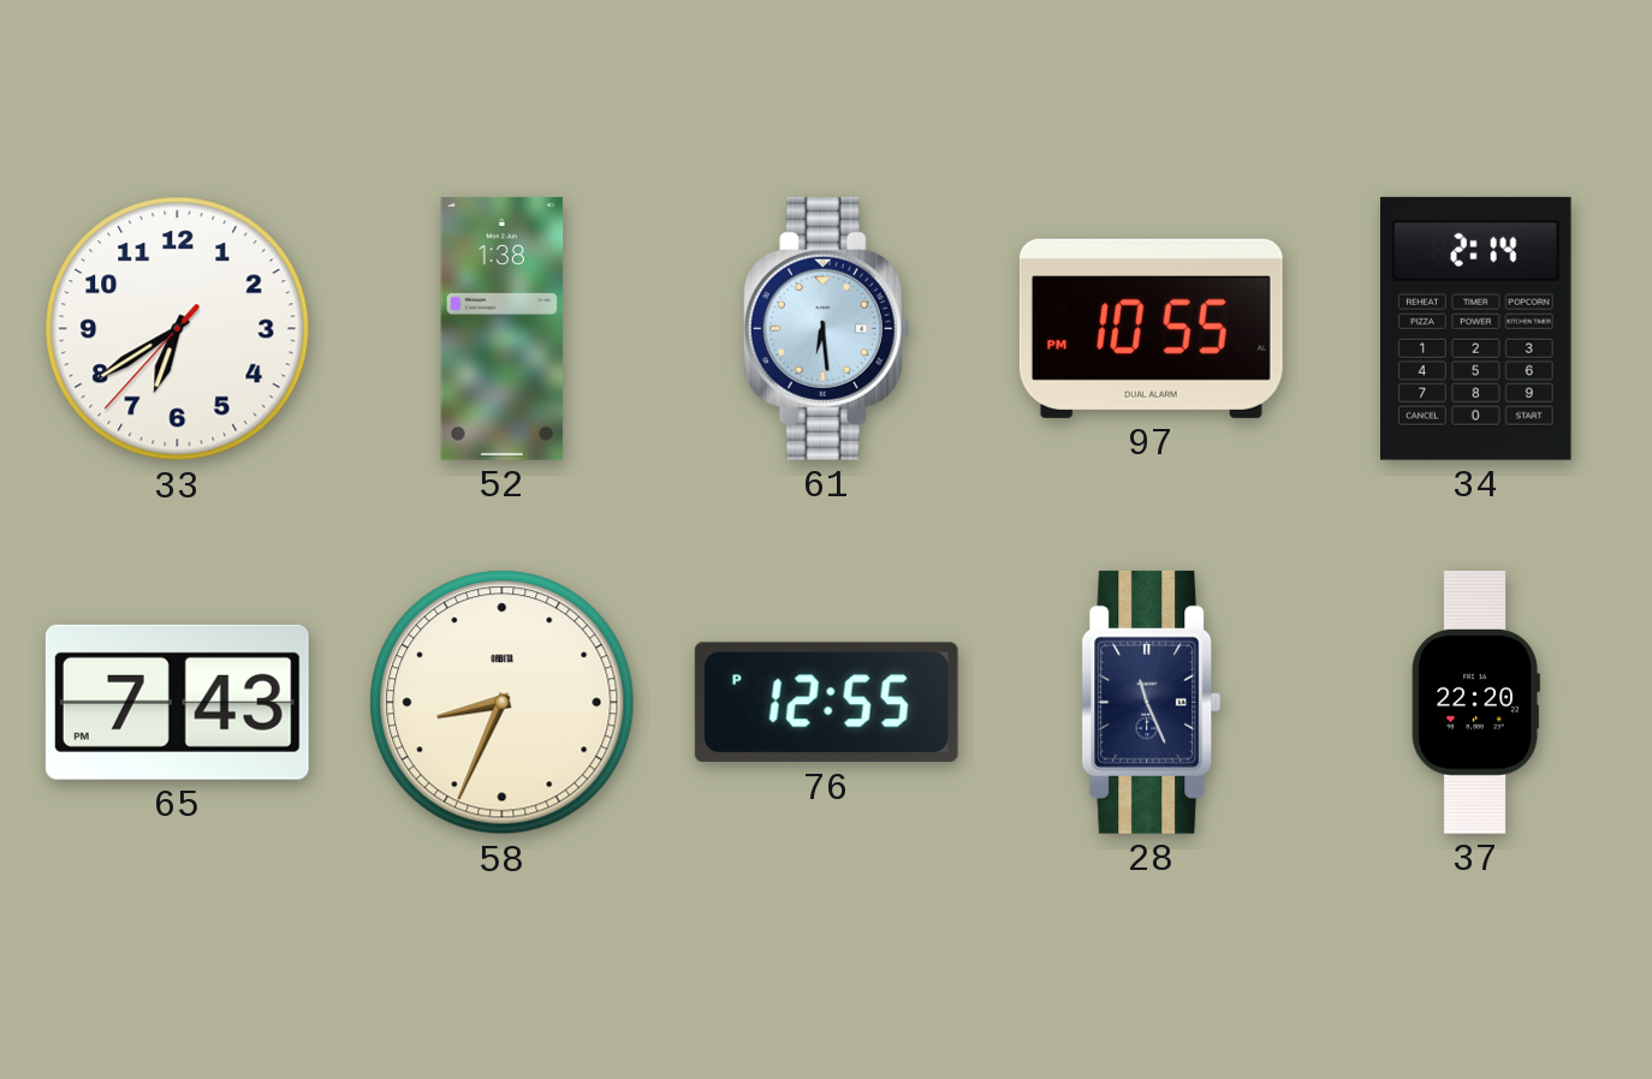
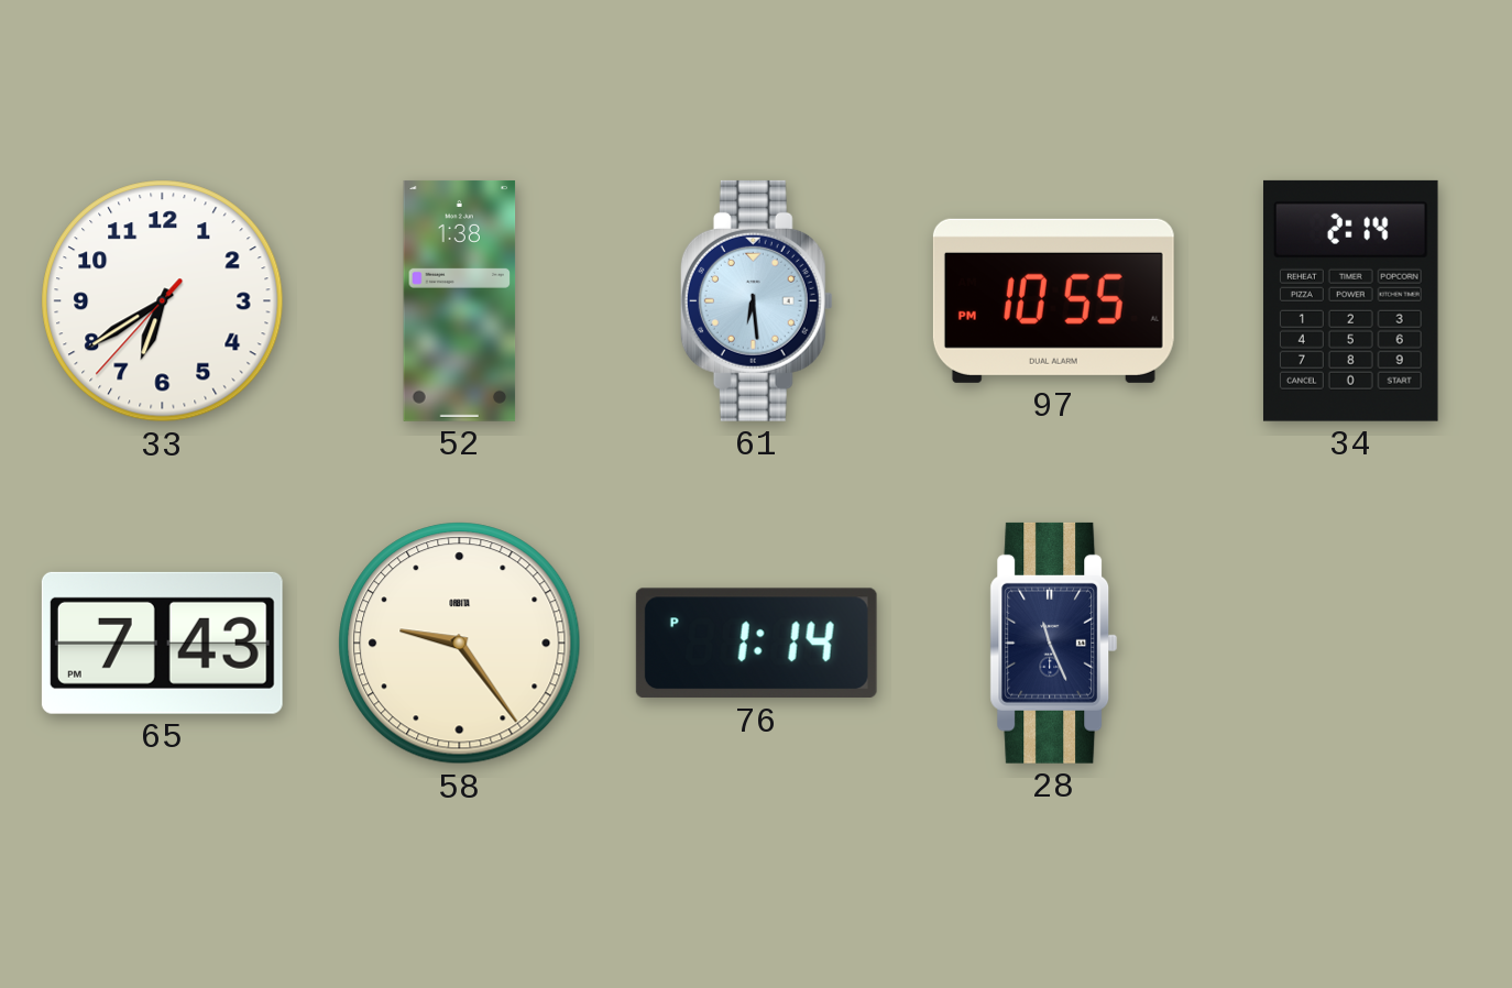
58: 8:34 -> 9:24 (460, 644)
76: 12:55 -> 1:14 (756, 644)
37: 22:20 -> none (1475, 702)
